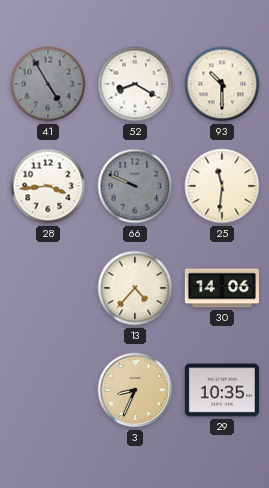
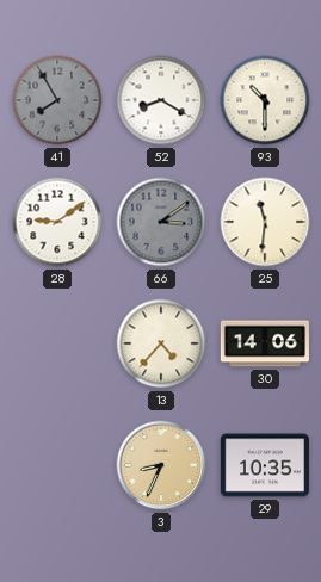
41: 4:55 -> 7:55 (57, 100)
28: 3:44 -> 9:09 (57, 222)
66: 9:49 -> 3:09 (161, 222)
